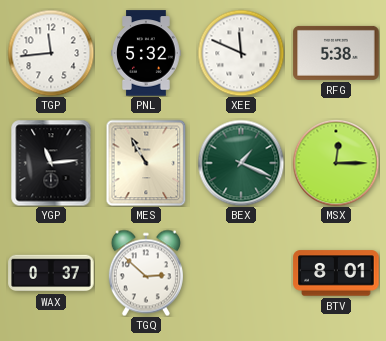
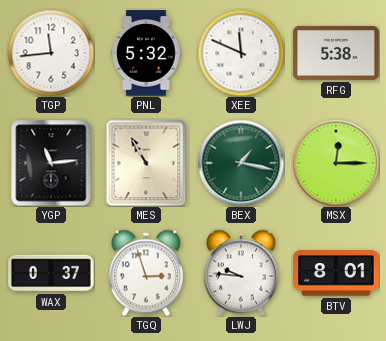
BEX: 1:19 -> 1:17 (241, 163)
TGQ: 2:52 -> 2:57 (146, 273)
LWJ: none -> 9:46 (241, 273)
